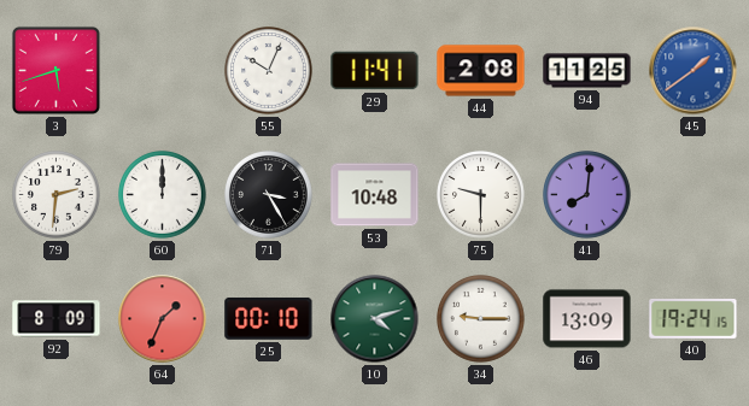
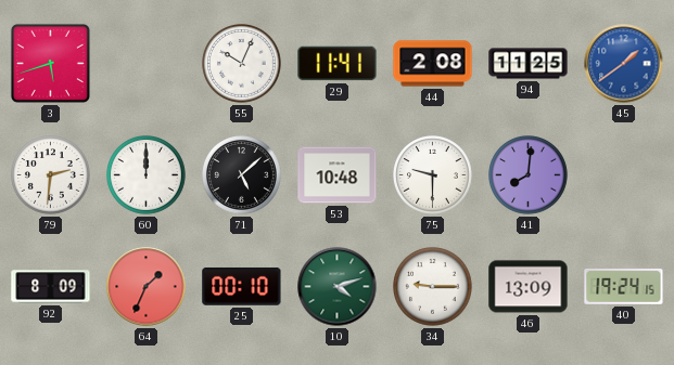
71: 3:25 -> 5:08 (242, 175)
